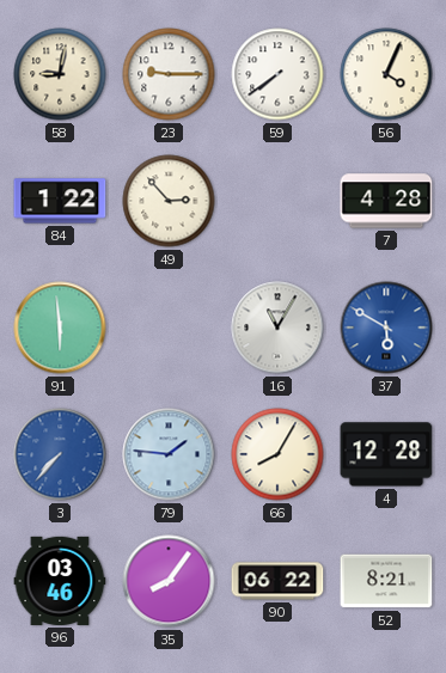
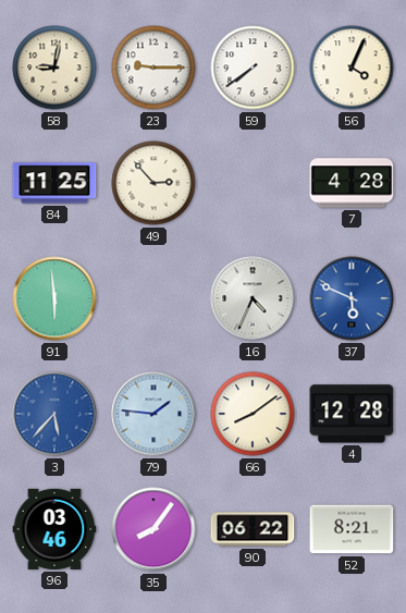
84: 1:22 -> 11:25 (54, 183)
16: 11:05 -> 4:34 (253, 298)
37: 5:50 -> 5:49 (352, 298)
3: 7:37 -> 5:37 (54, 414)
66: 8:05 -> 8:09 (253, 414)
